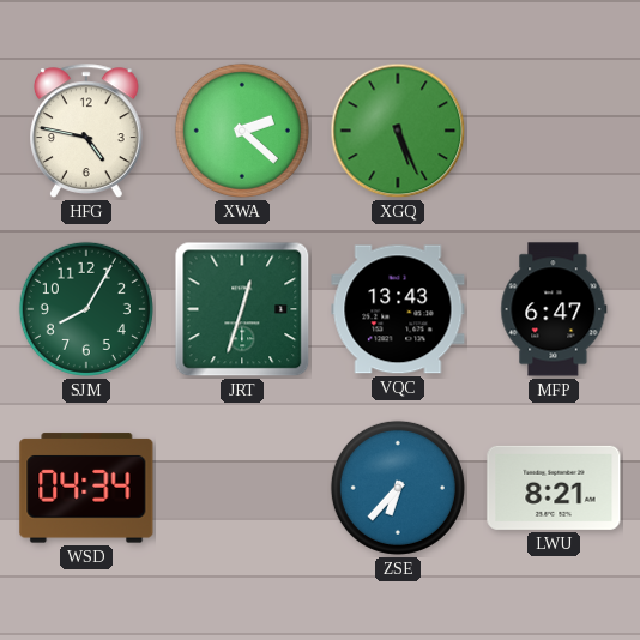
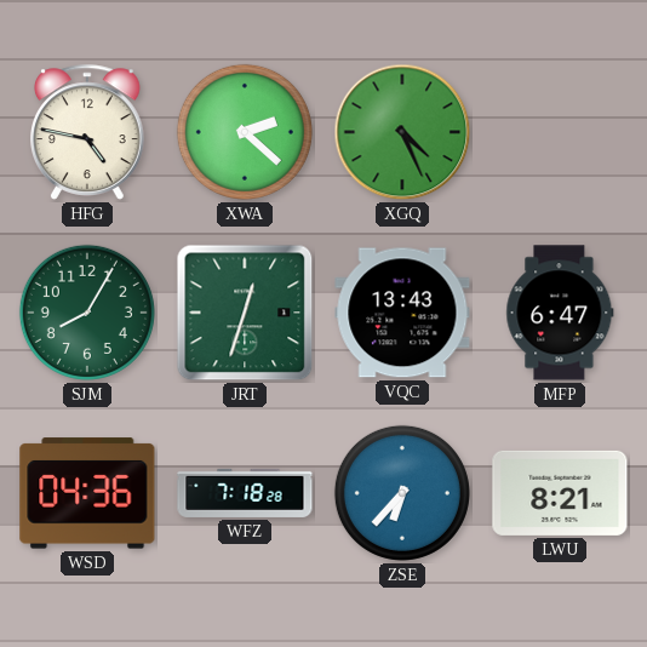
XGQ: 5:26 -> 4:26 (402, 132)
WSD: 04:34 -> 04:36 (87, 493)
WFZ: none -> 7:18 (245, 493)
